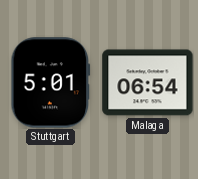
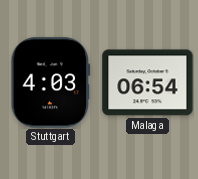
Stuttgart: 5:01 -> 4:03 (51, 83)
